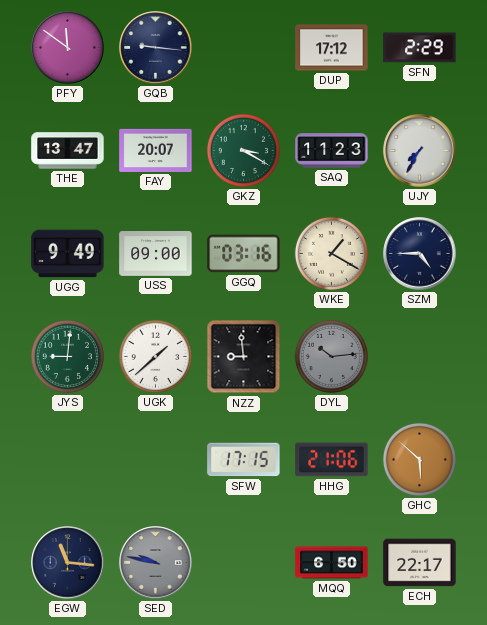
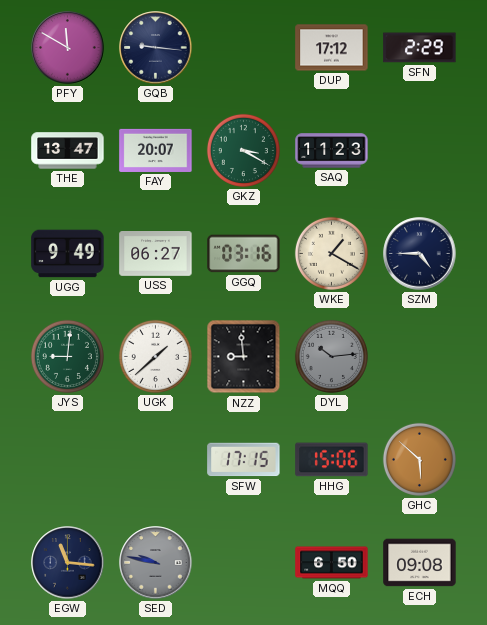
PFY: 11:51 -> 11:50 (68, 48)
UJY: 7:35 -> none (420, 151)
USS: 09:00 -> 06:27 (156, 254)
HHG: 21:06 -> 15:06 (332, 460)
ECH: 22:17 -> 09:08 (420, 563)
